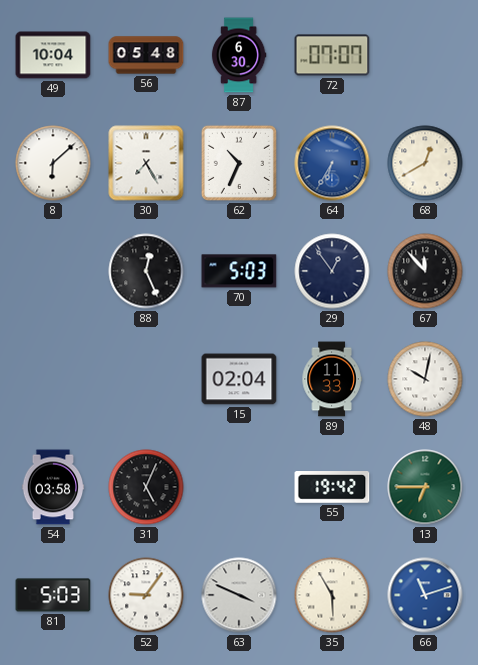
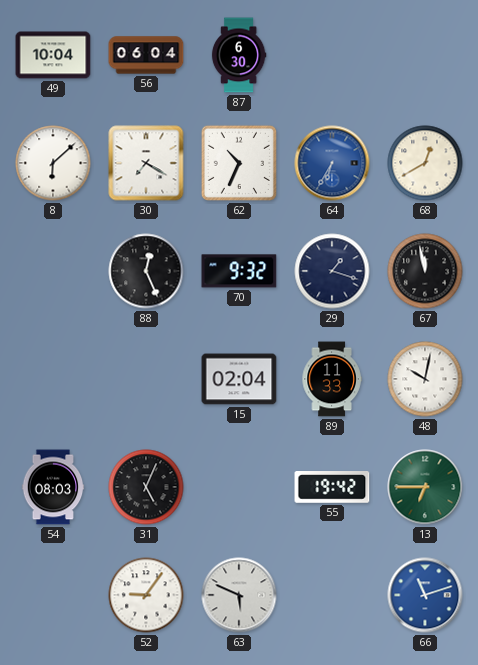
56: 05:48 -> 06:04 (146, 55)
72: 07:07 -> none (332, 55)
30: 7:25 -> 7:20 (146, 163)
70: 5:03 -> 9:32 (239, 271)
29: 12:54 -> 1:18 (332, 271)
67: 11:53 -> 11:58 (425, 271)
54: 03:58 -> 08:03 (53, 487)
81: 5:03 -> none (53, 595)
63: 3:49 -> 5:49 (239, 595)
35: 5:55 -> none (332, 595)
